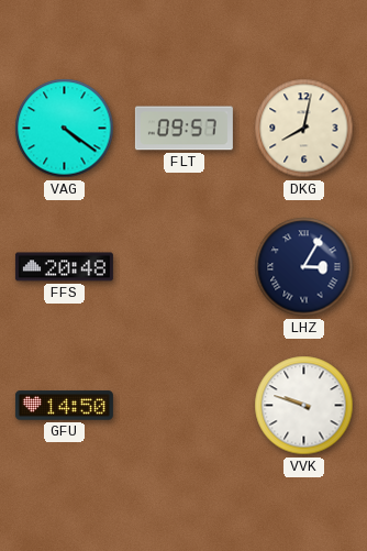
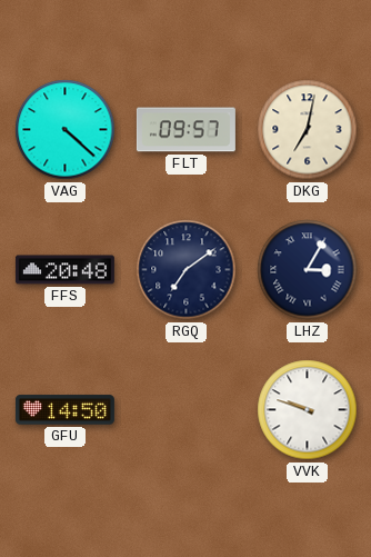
VAG: 4:21 -> 4:22 (66, 130)
DKG: 8:02 -> 7:02 (308, 130)
RGQ: none -> 7:09 (187, 270)
